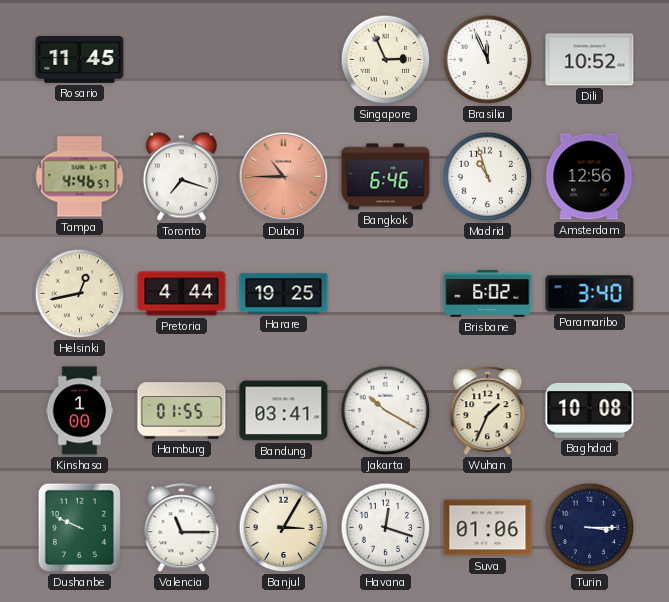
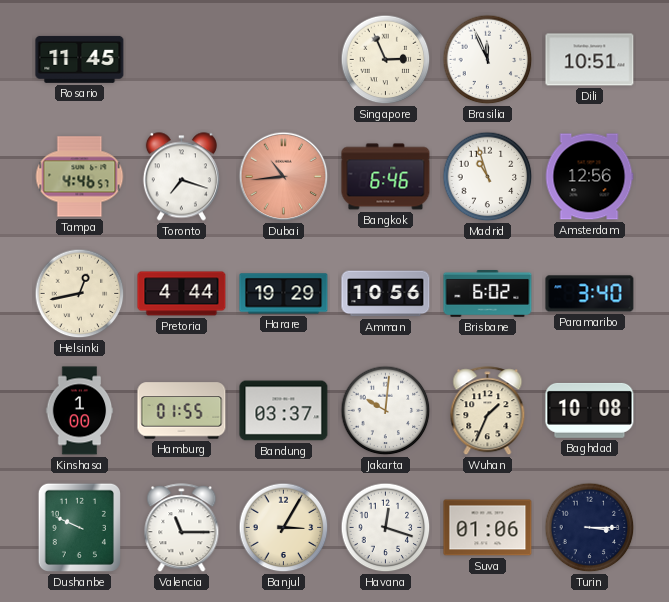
Dili: 10:52 -> 10:51 (590, 60)
Dubai: 10:45 -> 10:44 (284, 177)
Harare: 19:25 -> 19:29 (284, 294)
Amman: none -> 10:56 (386, 294)
Bandung: 03:41 -> 03:37 (284, 411)
Jakarta: 10:20 -> 10:01 (386, 411)
